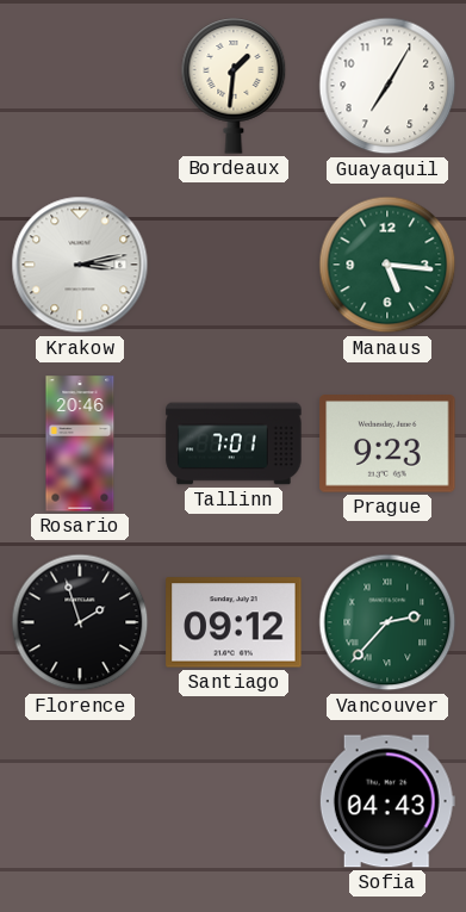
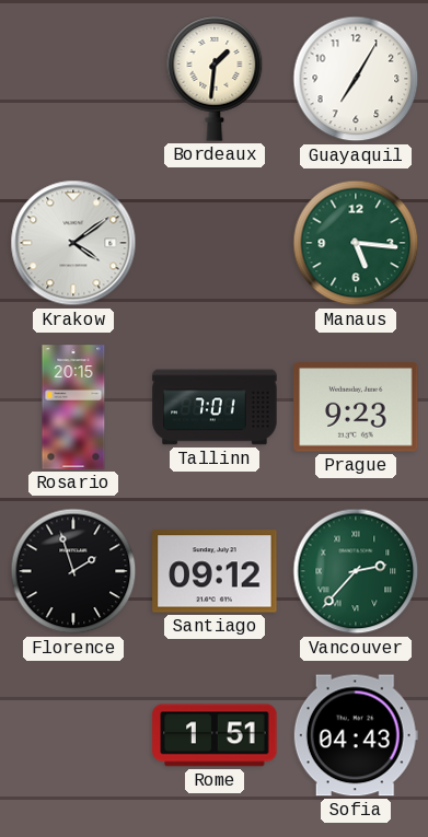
Krakow: 3:13 -> 4:09 (73, 243)
Rosario: 20:46 -> 20:15 (73, 407)
Rome: none -> 1:51 (215, 735)
